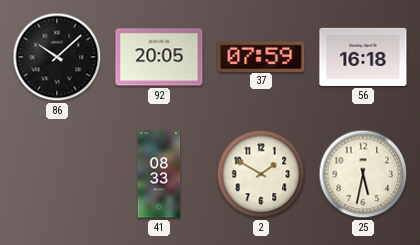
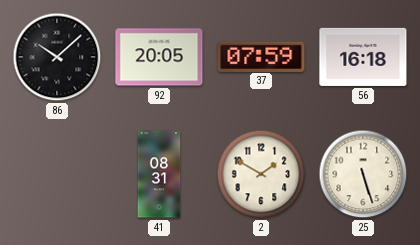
41: 08:33 -> 08:31 (159, 174)
25: 5:32 -> 5:27 (363, 174)
